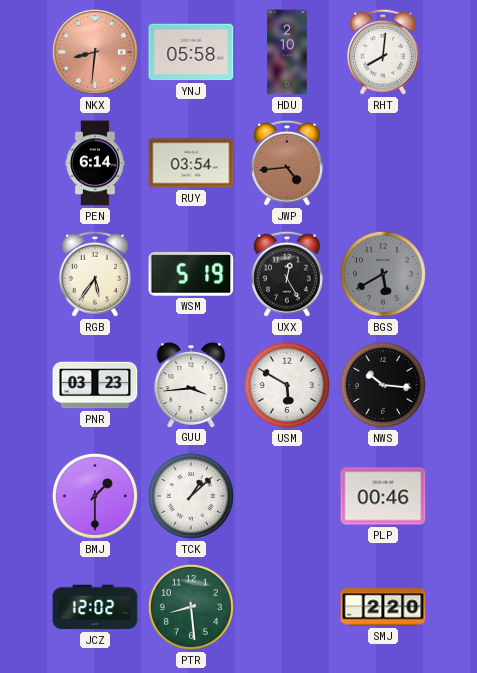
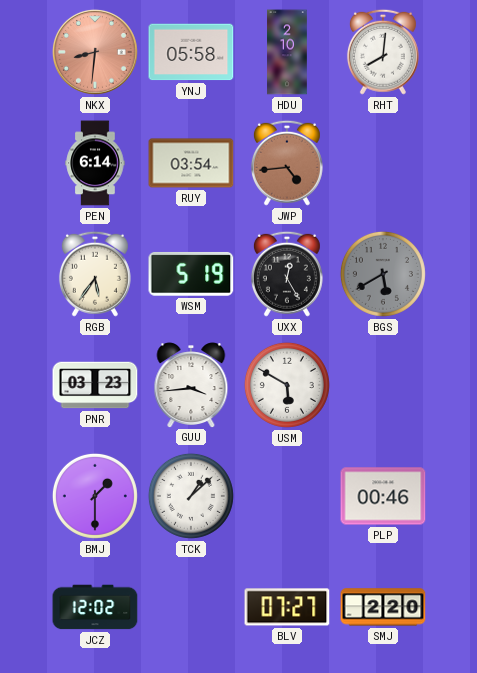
NWS: 10:16 -> none (383, 385)
PTR: 8:29 -> none (191, 607)
BLV: none -> 07:27 (287, 607)
